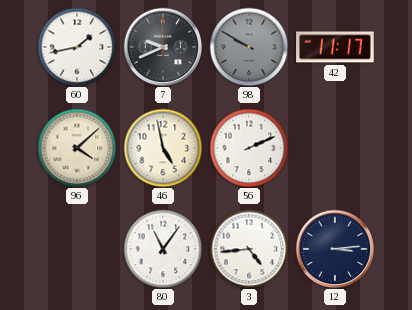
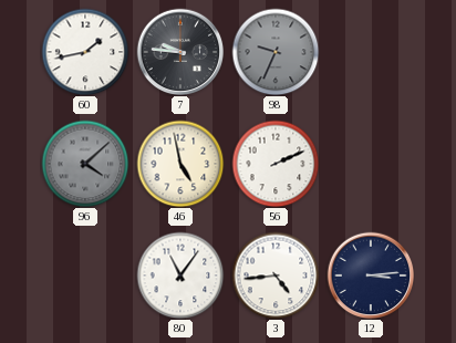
7: 9:41 -> 9:46 (180, 52)
98: 9:50 -> 9:34 (276, 52)
42: 11:17 -> none (335, 47)
96 dial: cream -> grey (85, 164)
